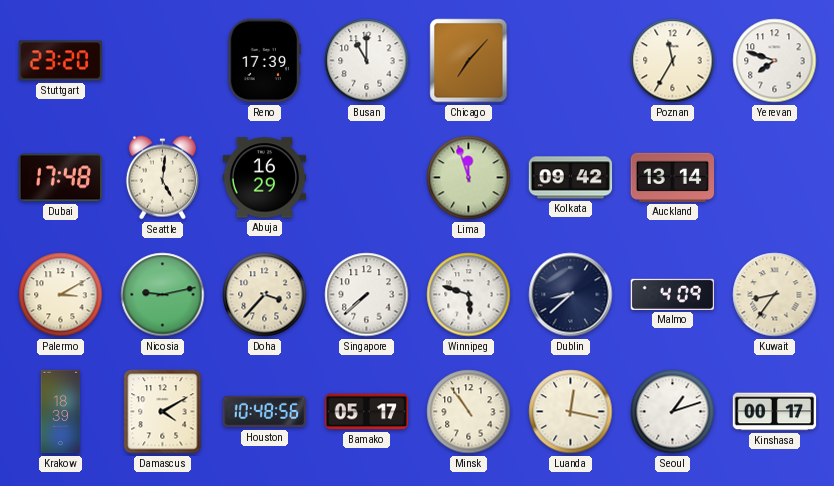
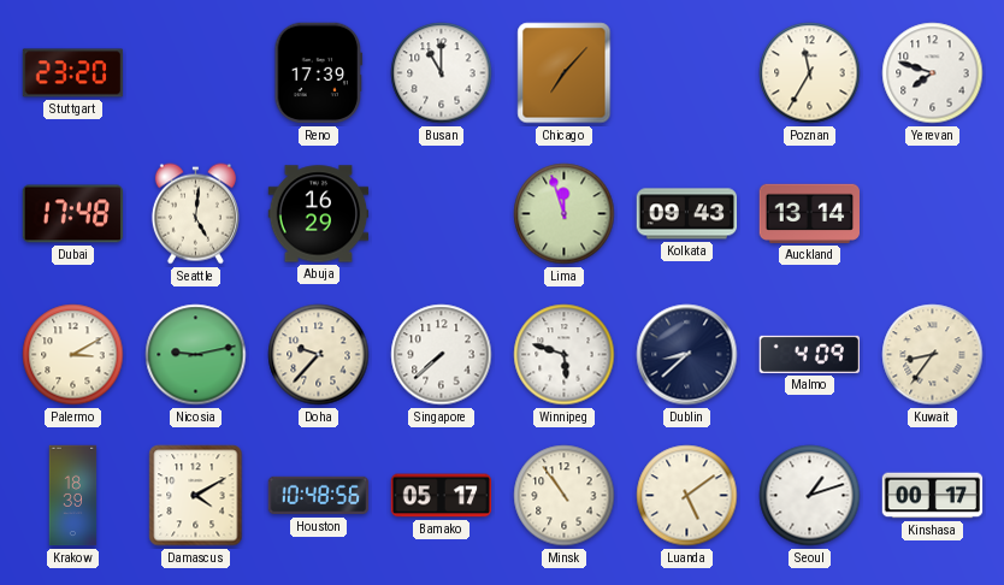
Kolkata: 09:42 -> 09:43 (687, 214)
Doha: 3:37 -> 9:37 (319, 355)
Luanda: 12:17 -> 5:09 (687, 496)
